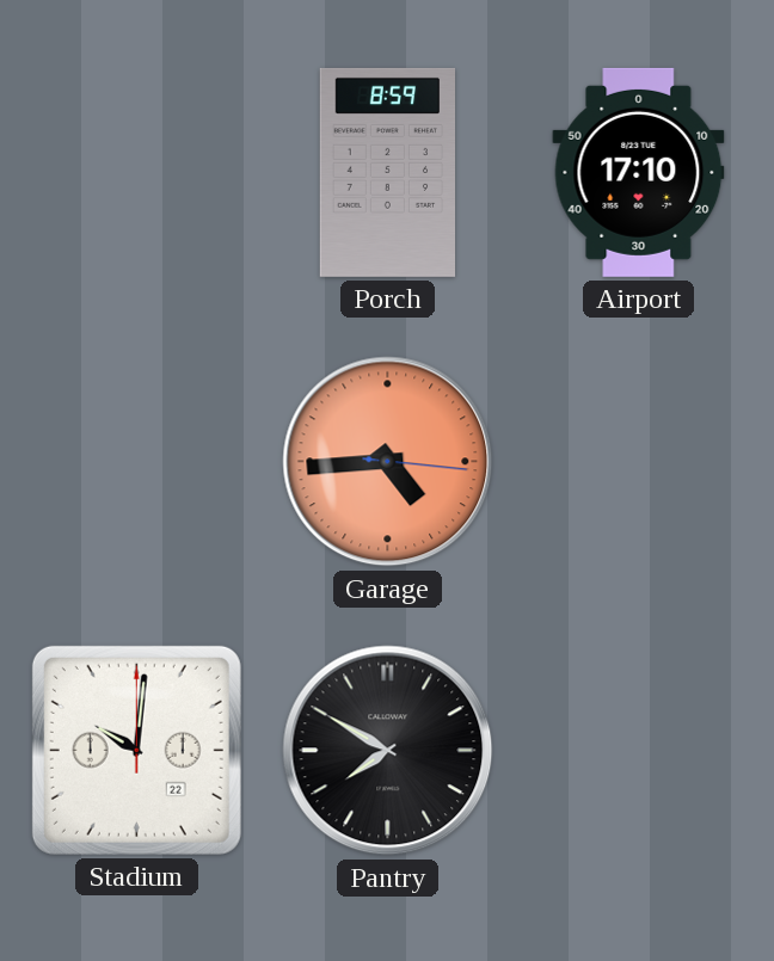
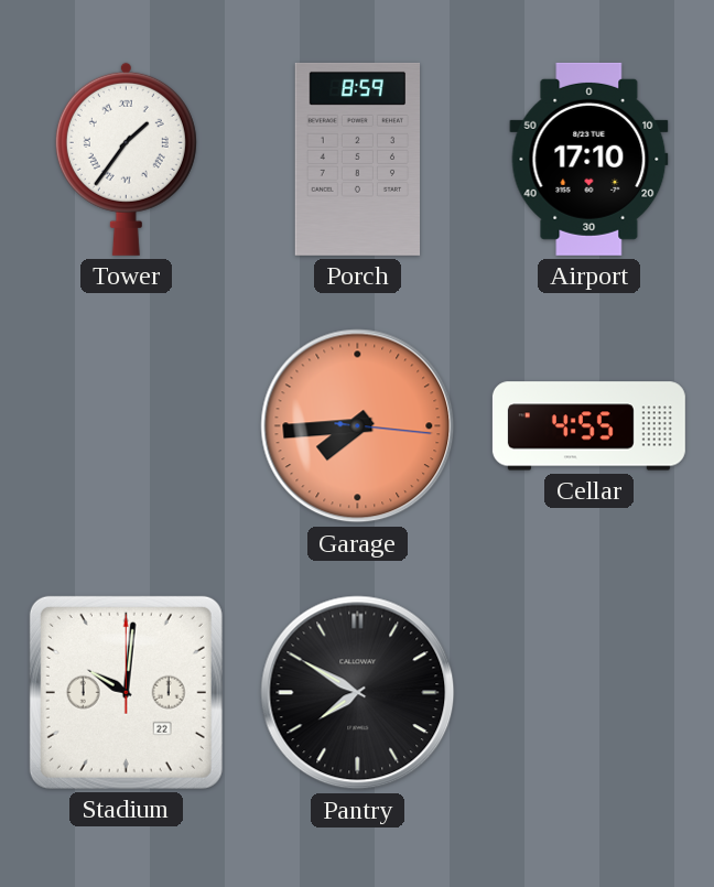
Tower: none -> 1:36 (126, 159)
Garage: 4:44 -> 7:44 (358, 426)
Cellar: none -> 4:55 (588, 426)
